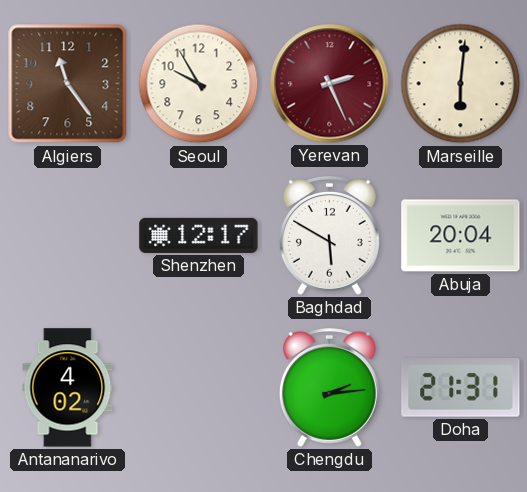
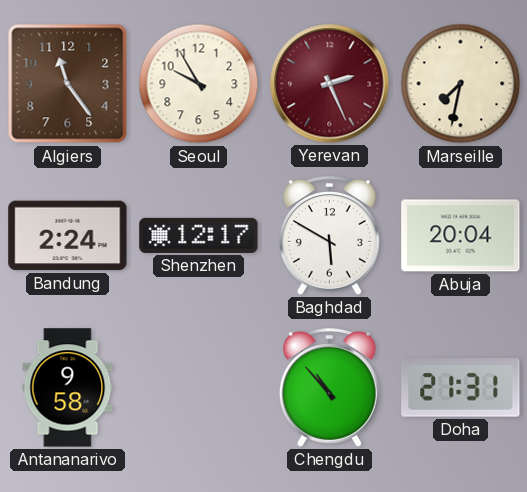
Marseille: 6:01 -> 7:32 (461, 84)
Bandung: none -> 2:24 (68, 236)
Antananarivo: 4:02 -> 9:58 (68, 388)
Chengdu: 2:14 -> 10:53 (329, 388)
